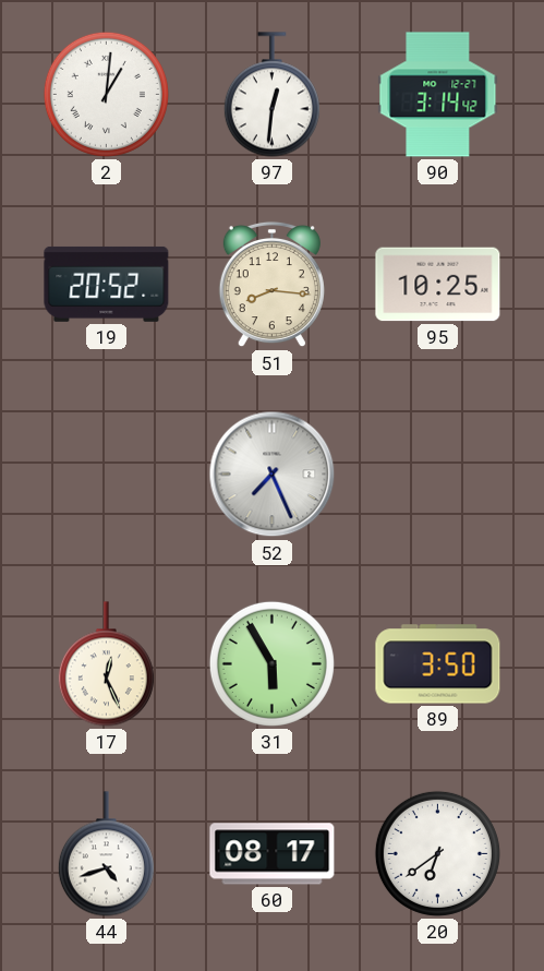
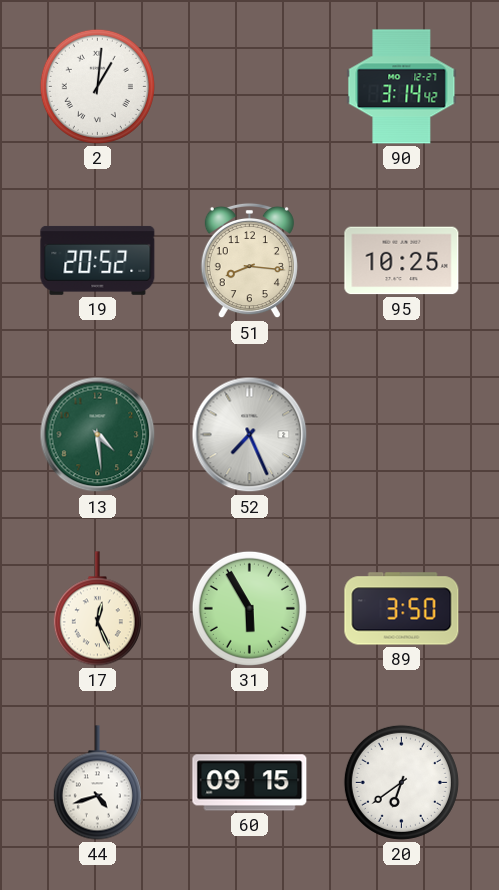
97: 12:31 -> none (271, 95)
13: none -> 4:29 (98, 435)
60: 08:17 -> 09:15 (250, 783)
